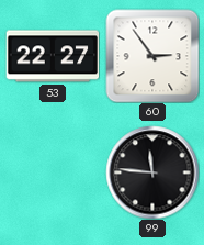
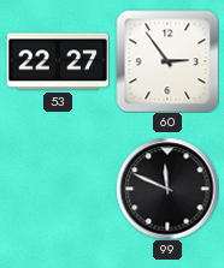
99: 11:46 -> 11:49 (167, 189)
